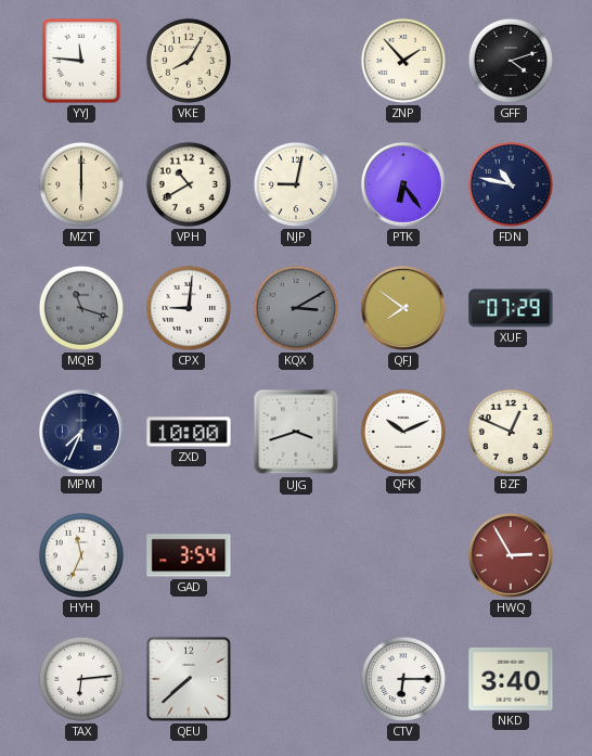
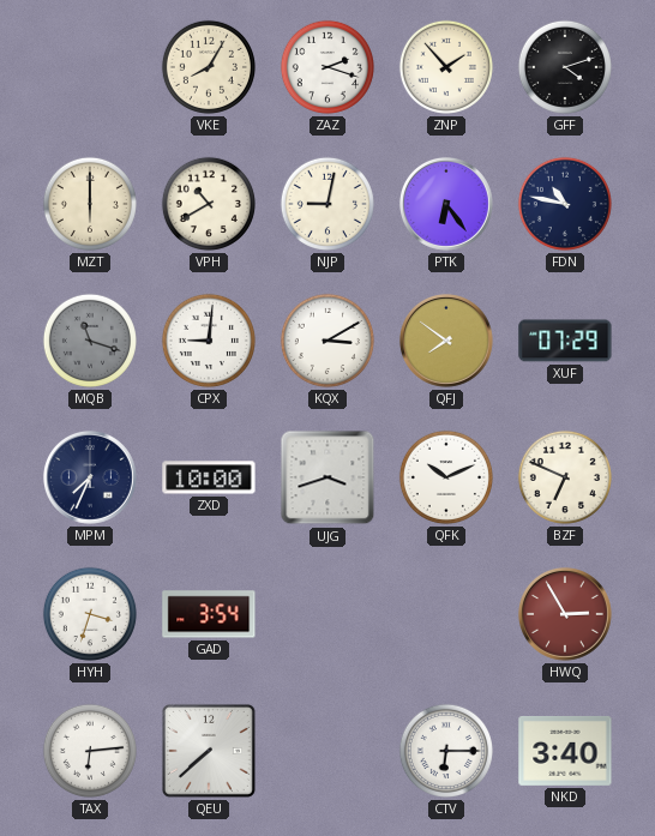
YYJ: 11:46 -> none (81, 61)
ZAZ: none -> 2:18 (327, 67)
KQX dial: grey -> white (327, 341)
BZF: 12:49 -> 6:49 (565, 477)
HYH: 11:34 -> 3:33 (90, 614)
